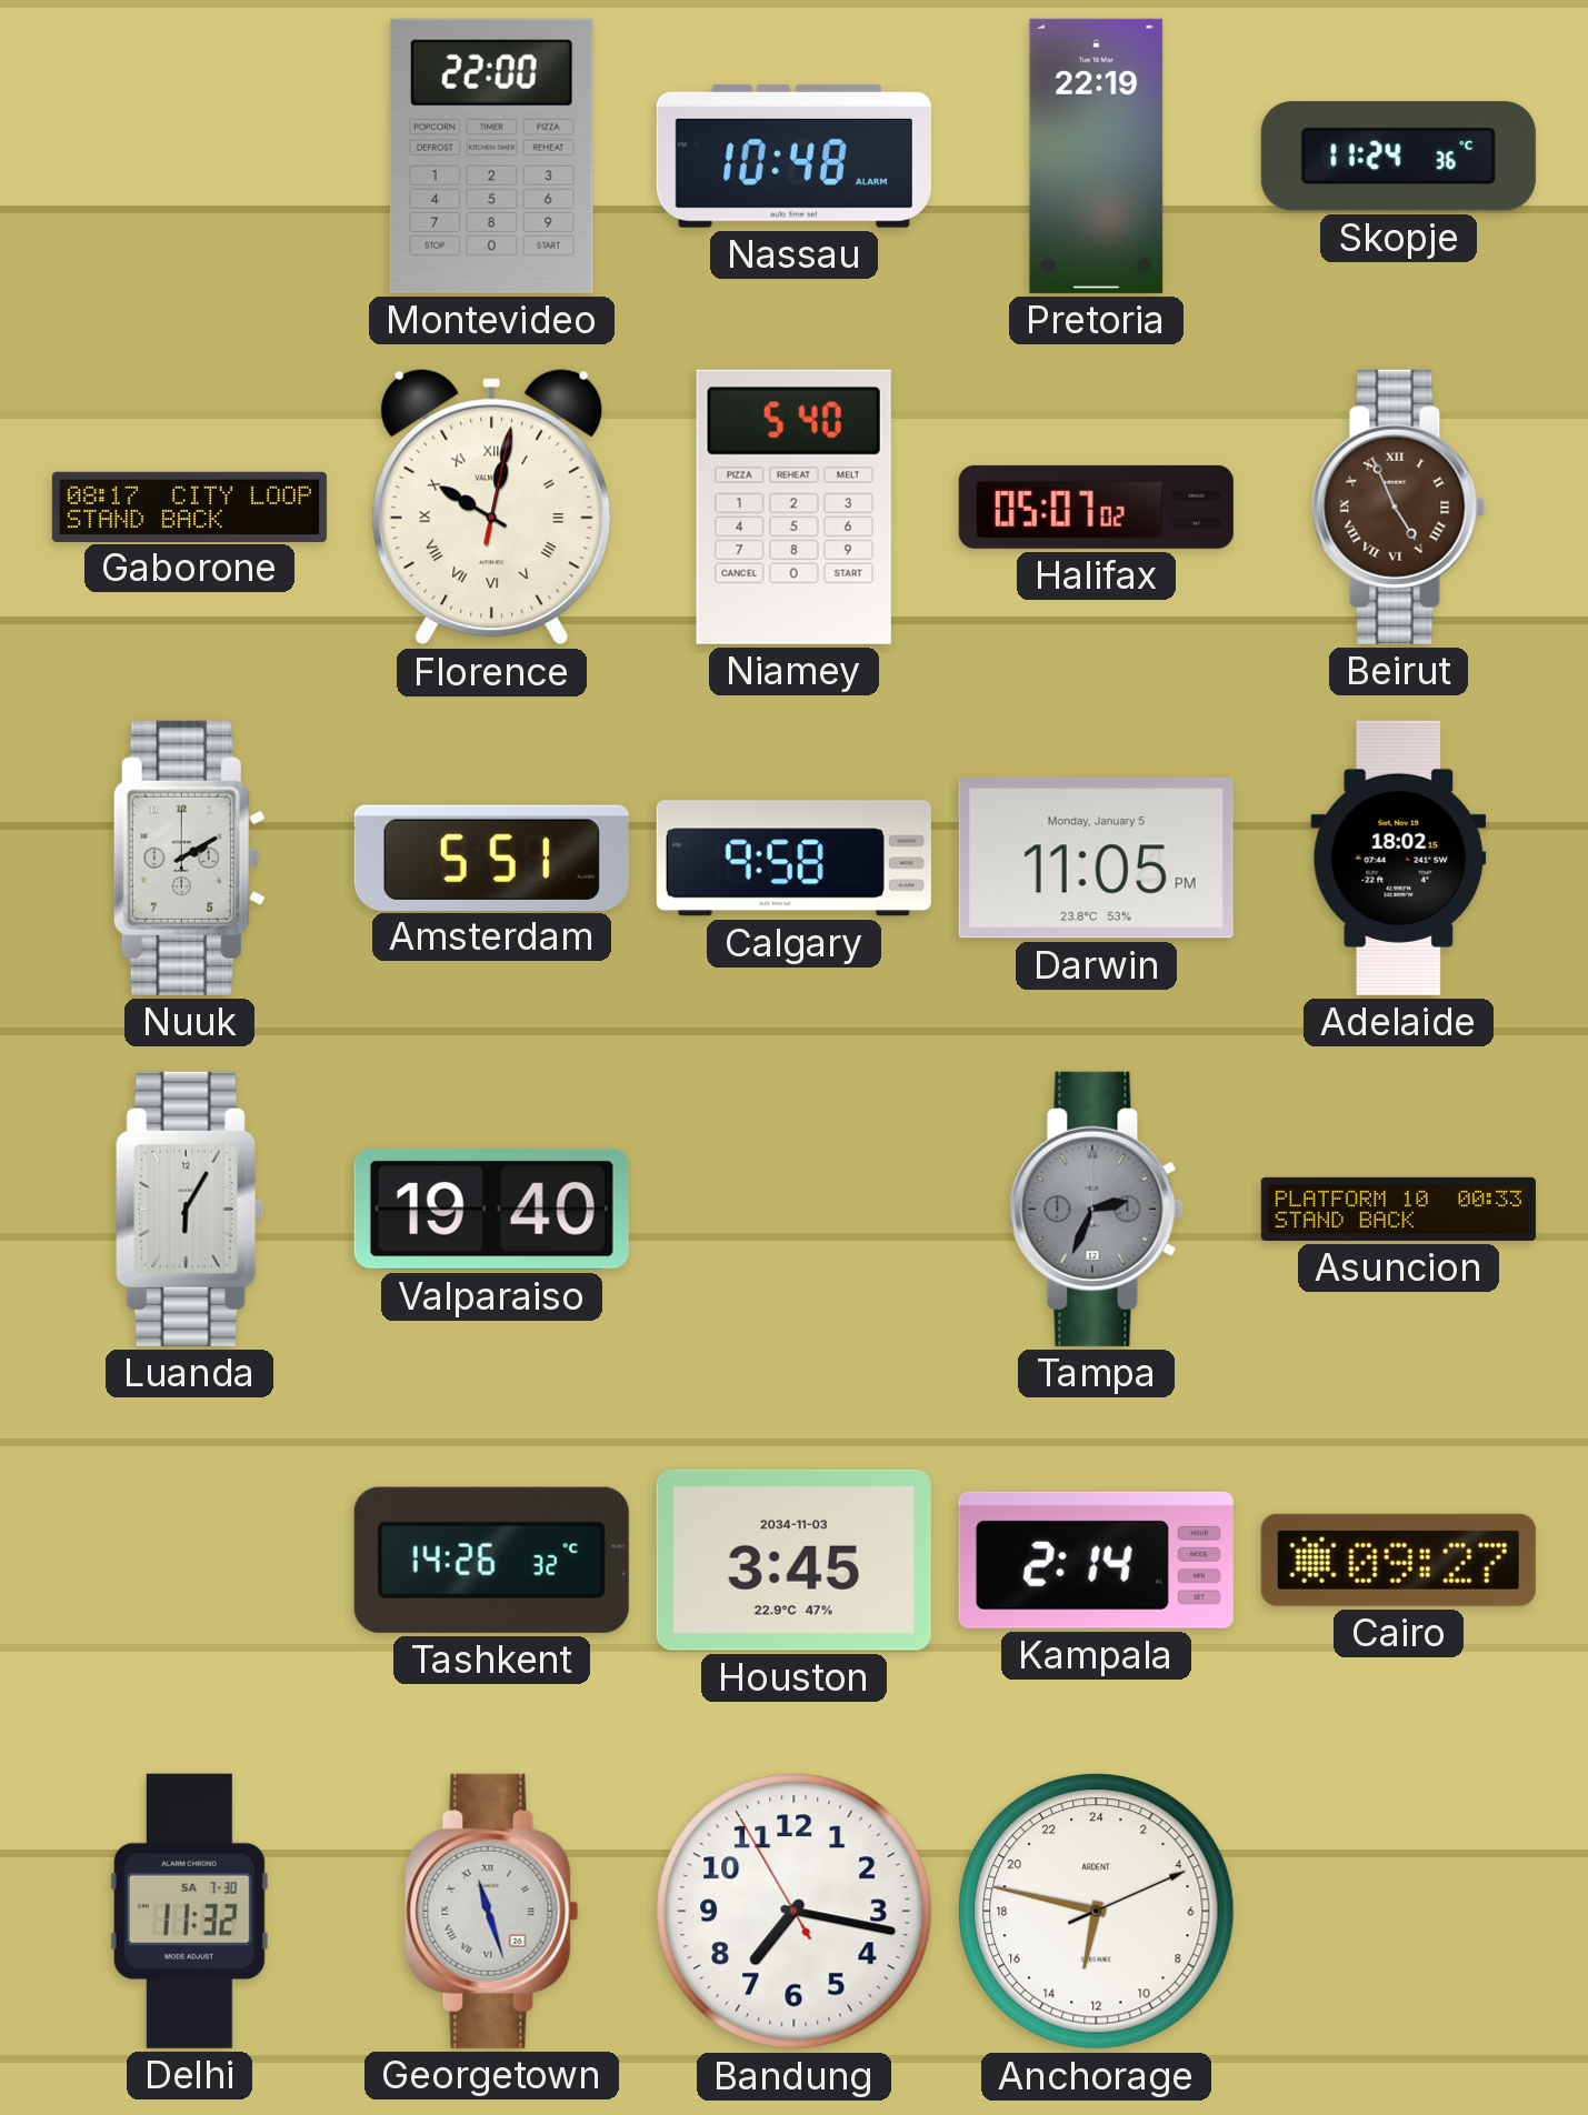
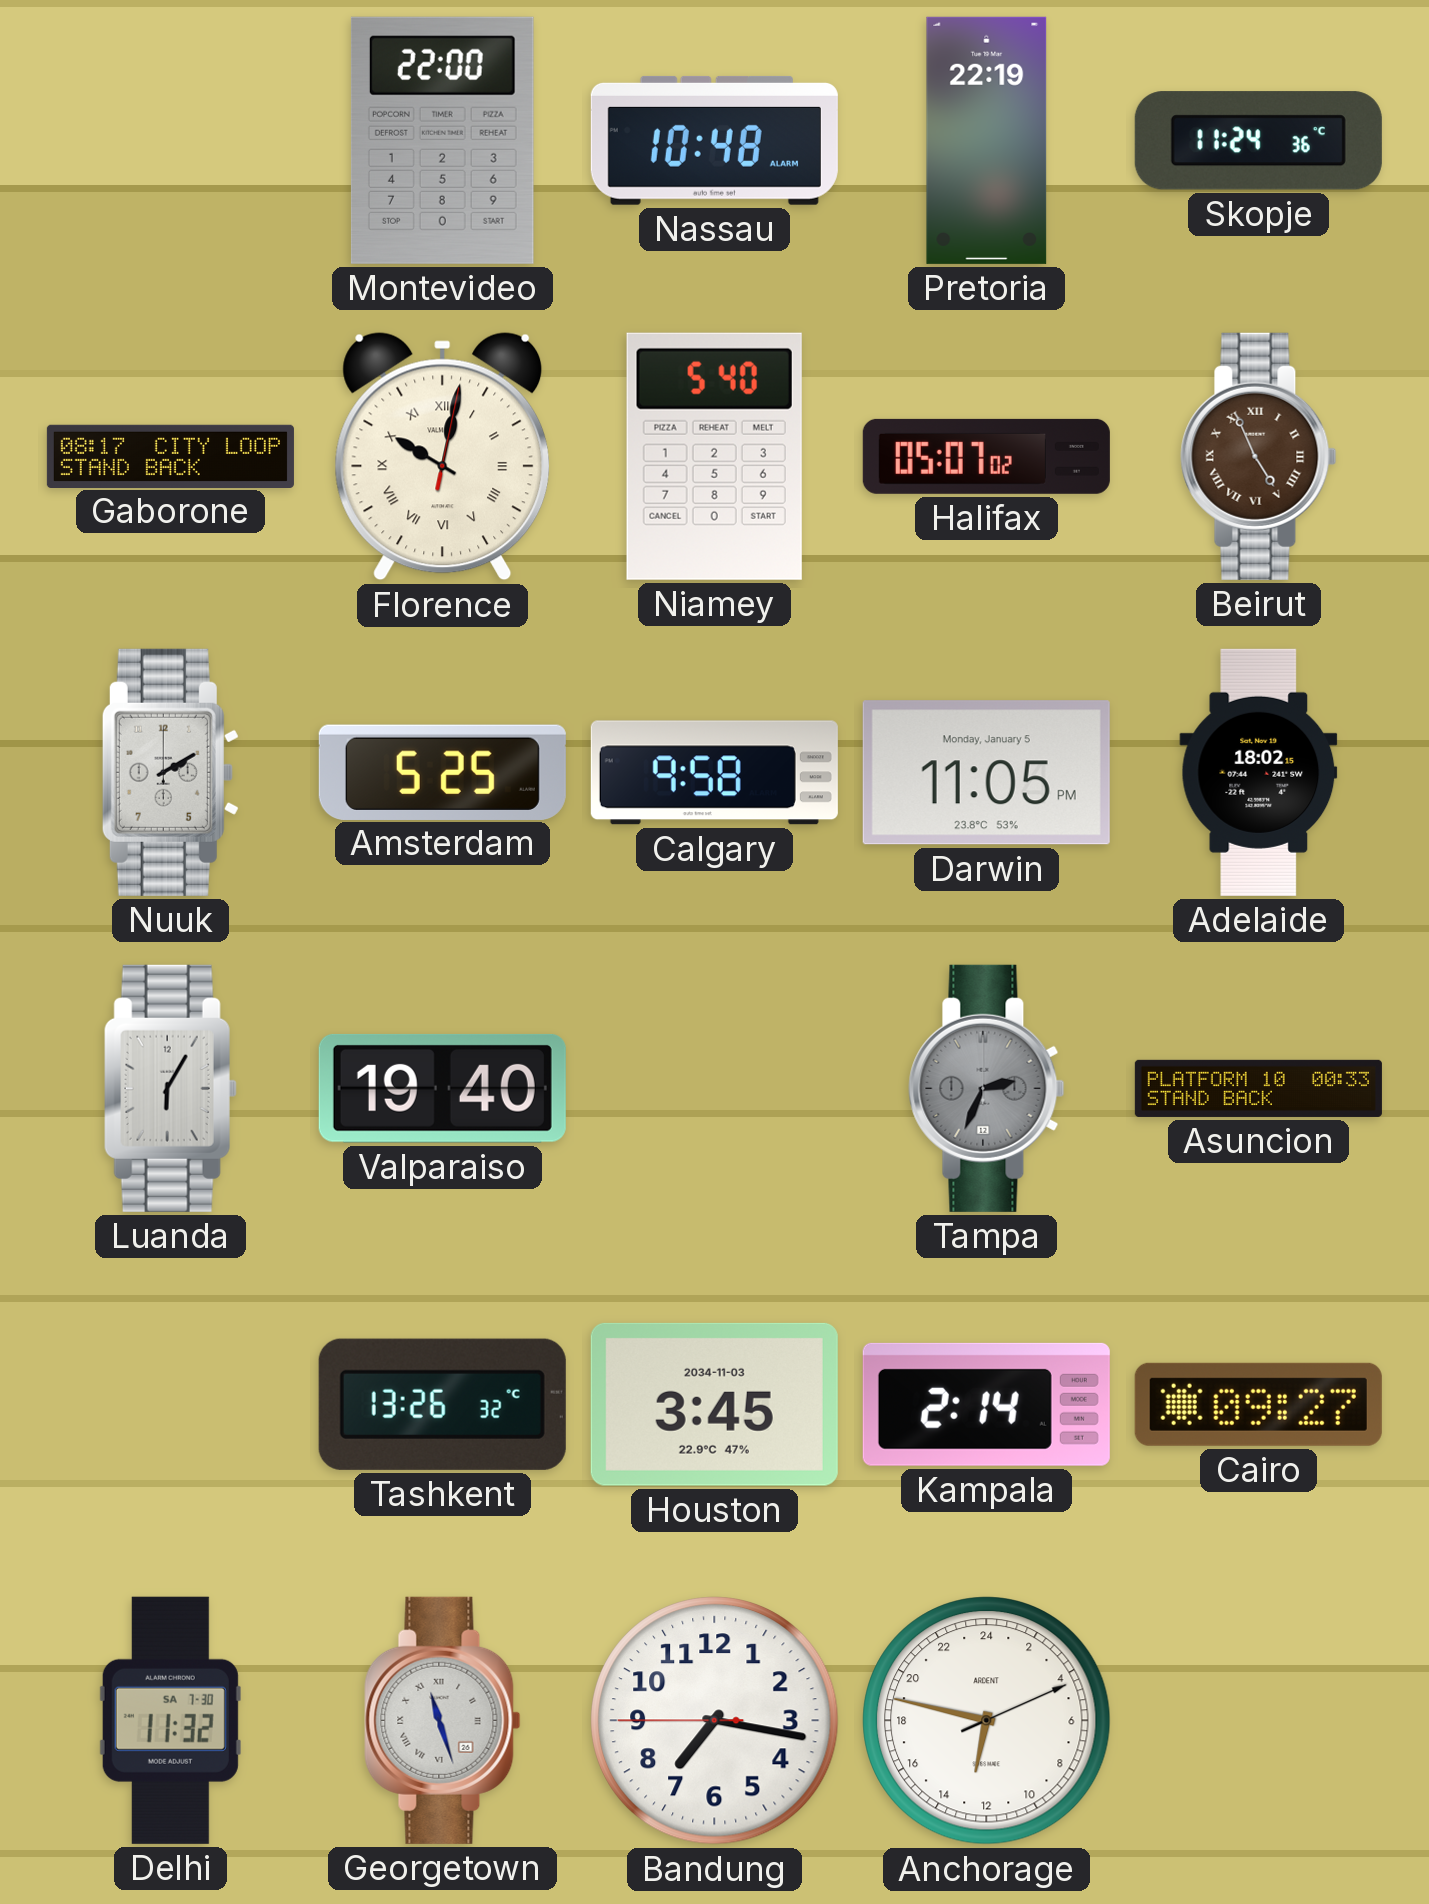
Amsterdam: 5:51 -> 5:25 (442, 772)
Tashkent: 14:26 -> 13:26 (442, 1404)
Bandung: 7:16:55 -> 7:16:45 (715, 1721)
